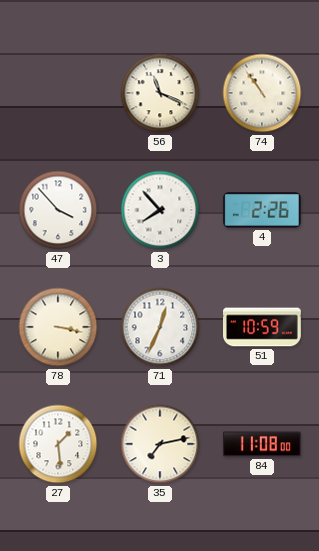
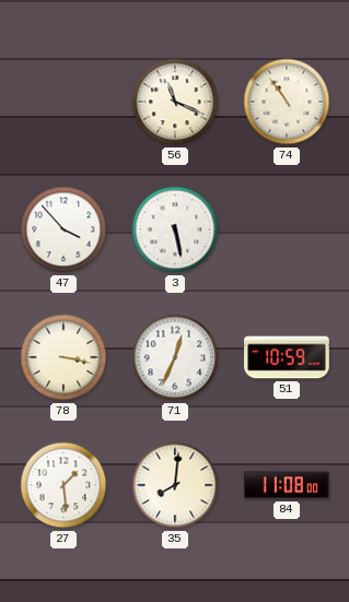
3: 7:53 -> 5:28 (175, 229)
4: 2:26 -> none (262, 210)
35: 7:13 -> 8:01 (175, 485)
